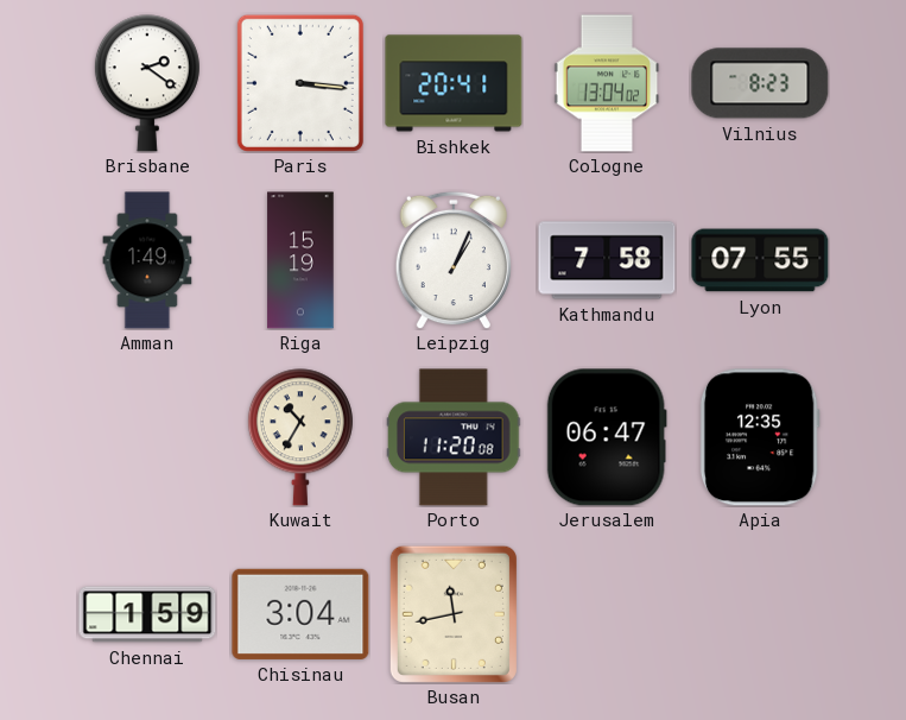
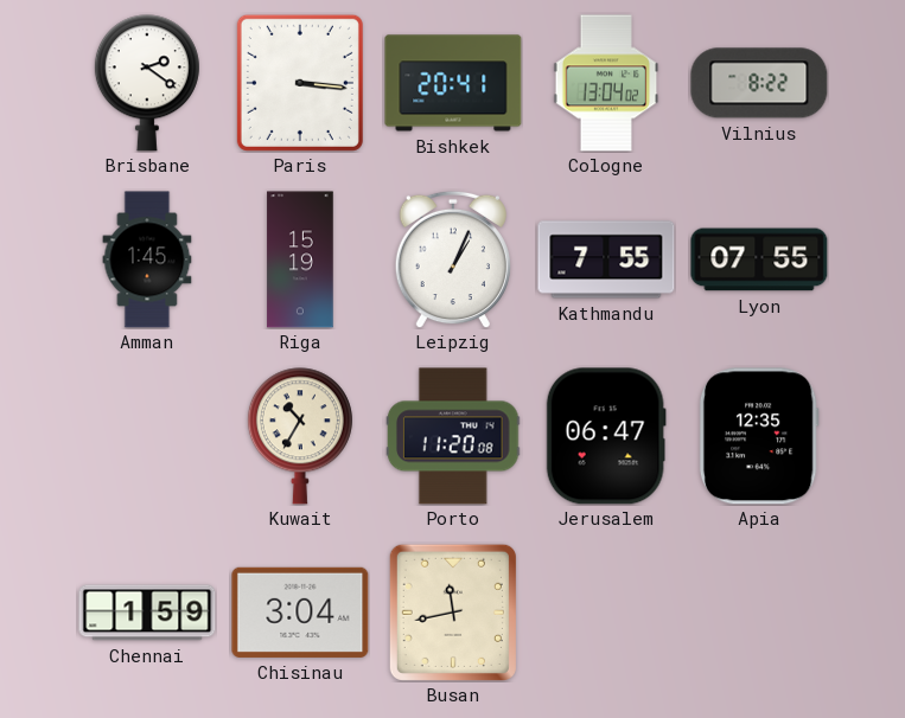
Vilnius: 8:23 -> 8:22 (759, 83)
Amman: 1:49 -> 1:45 (147, 259)
Kathmandu: 7:58 -> 7:55 (606, 259)
